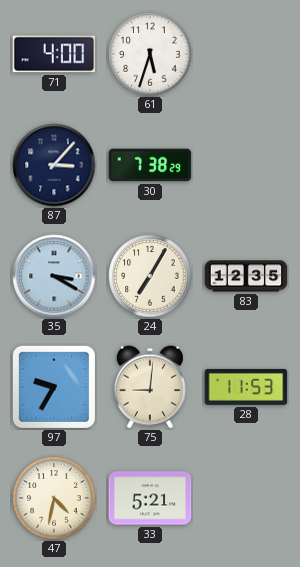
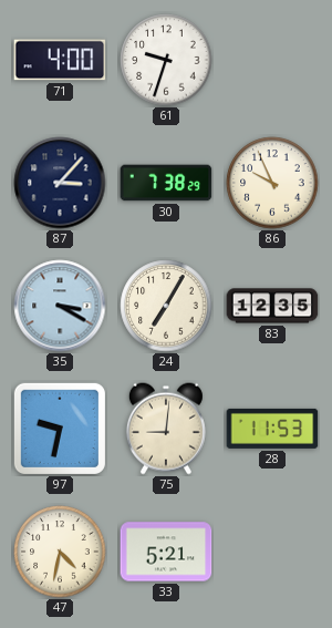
61: 5:33 -> 9:33 (166, 60)
86: none -> 9:56 (272, 183)
97: 9:35 -> 9:32 (60, 429)
